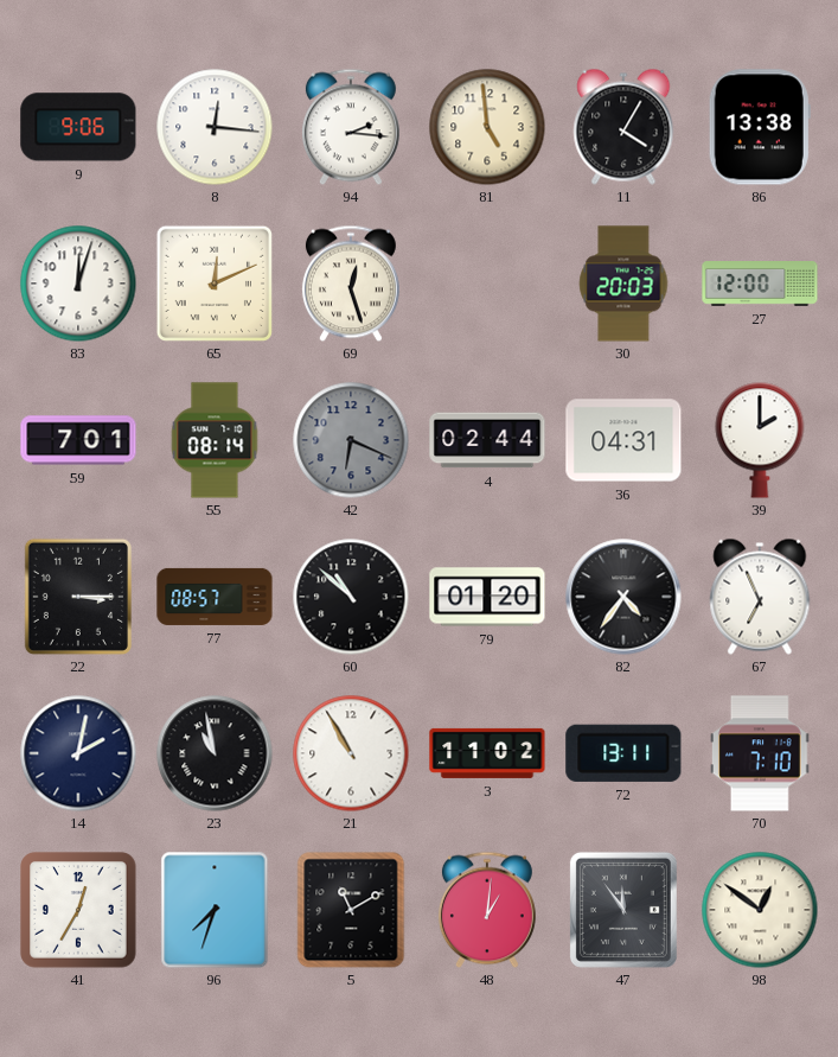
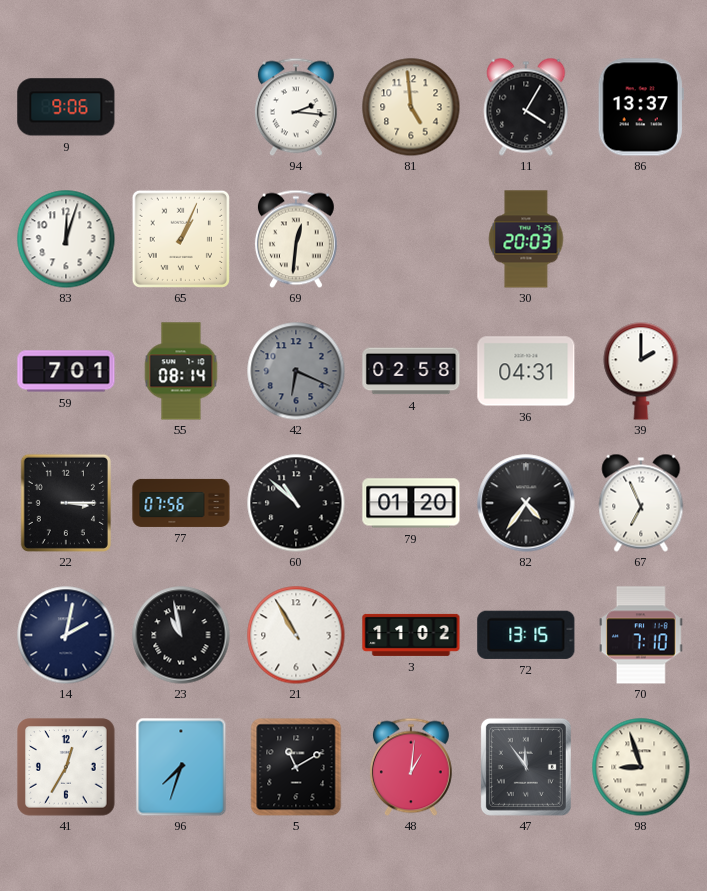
8: 12:16 -> none (215, 127)
86: 13:38 -> 13:37 (641, 107)
65: 12:11 -> 1:04 (181, 239)
69: 12:27 -> 12:31 (296, 239)
27: 12:00 -> none (760, 285)
4: 02:44 -> 02:58 (411, 371)
77: 08:57 -> 07:56 (181, 503)
72: 13:11 -> 13:15 (526, 635)
98: 12:51 -> 8:57 (641, 767)
